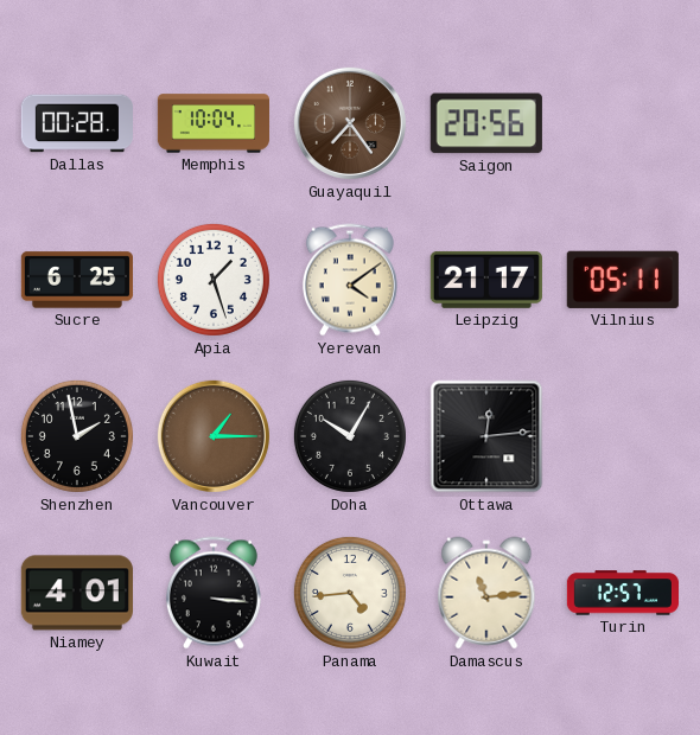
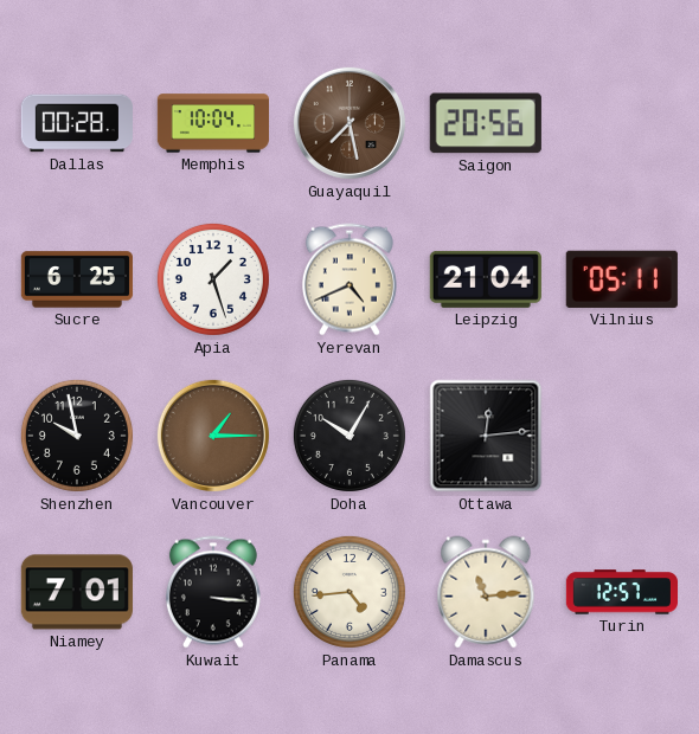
Guayaquil: 7:24 -> 7:28 (349, 123)
Yerevan: 4:09 -> 4:41 (349, 279)
Leipzig: 21:17 -> 21:04 (486, 279)
Shenzhen: 1:58 -> 9:58 (77, 436)
Niamey: 4:01 -> 7:01 (77, 592)
